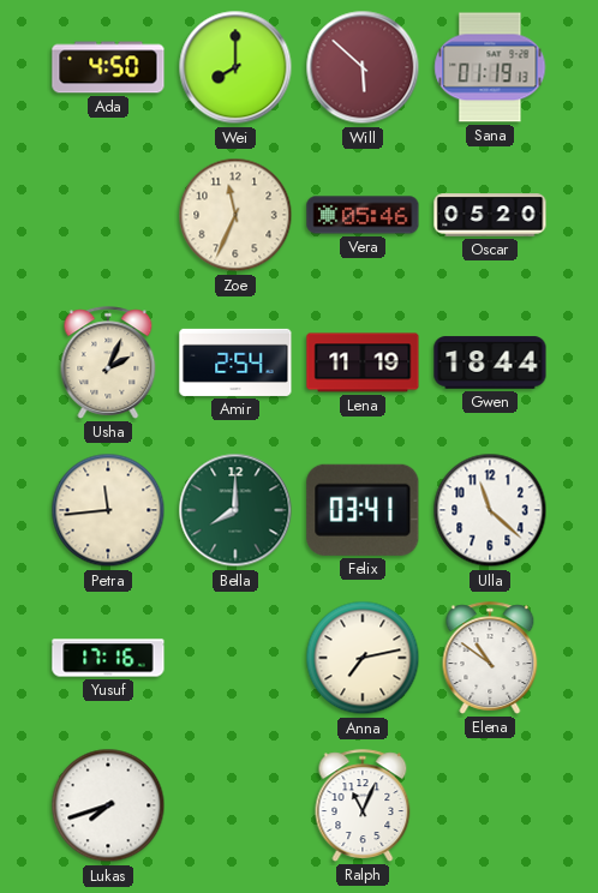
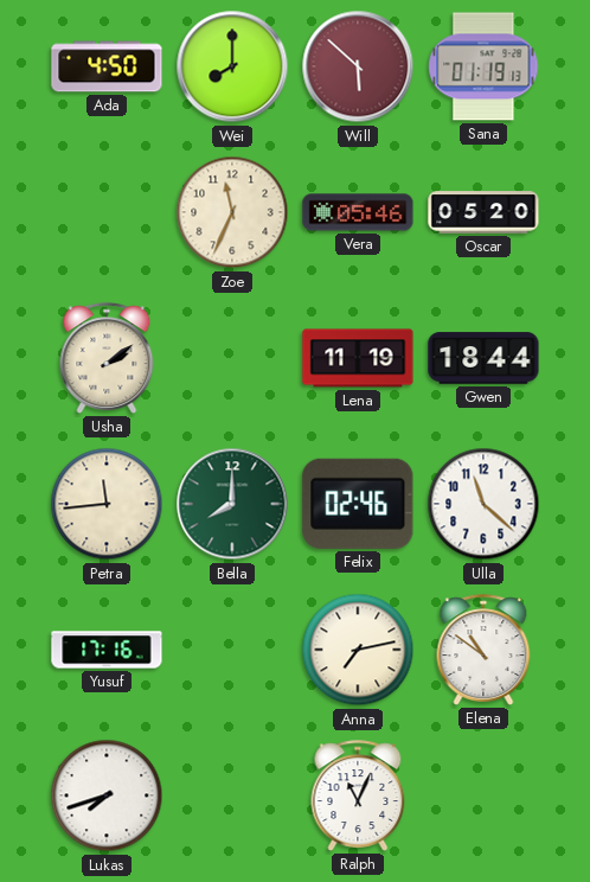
Usha: 2:04 -> 2:09 (107, 358)
Amir: 2:54 -> none (235, 362)
Felix: 03:41 -> 02:46 (358, 504)
